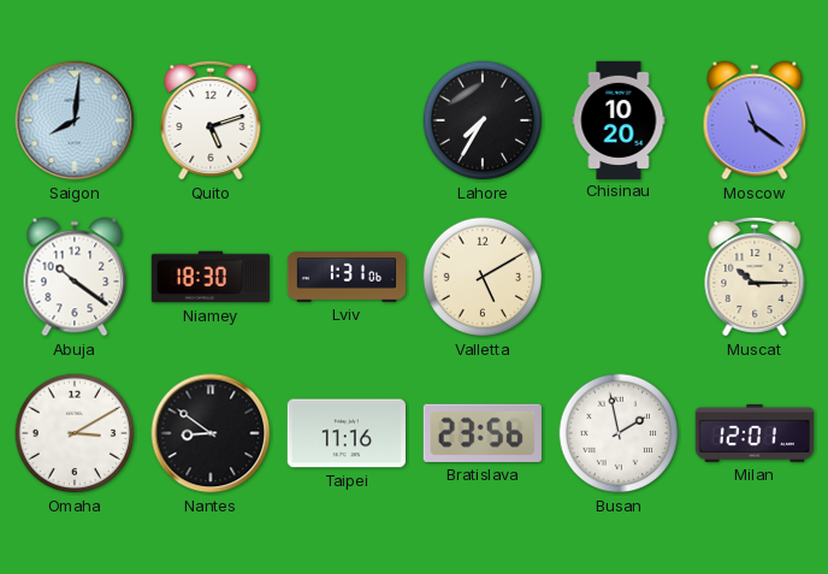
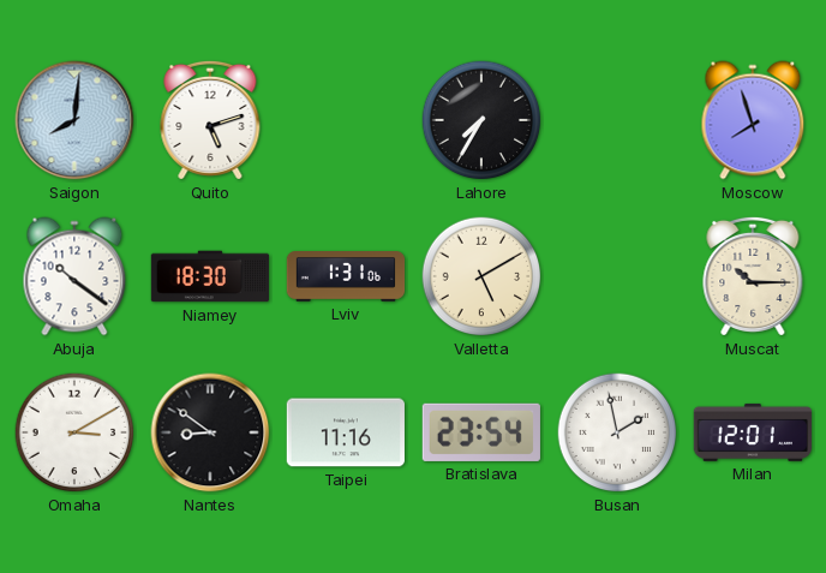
Chisinau: 10:20 -> none (619, 119)
Moscow: 11:21 -> 7:57 (753, 120)
Bratislava: 23:56 -> 23:54 (481, 432)
